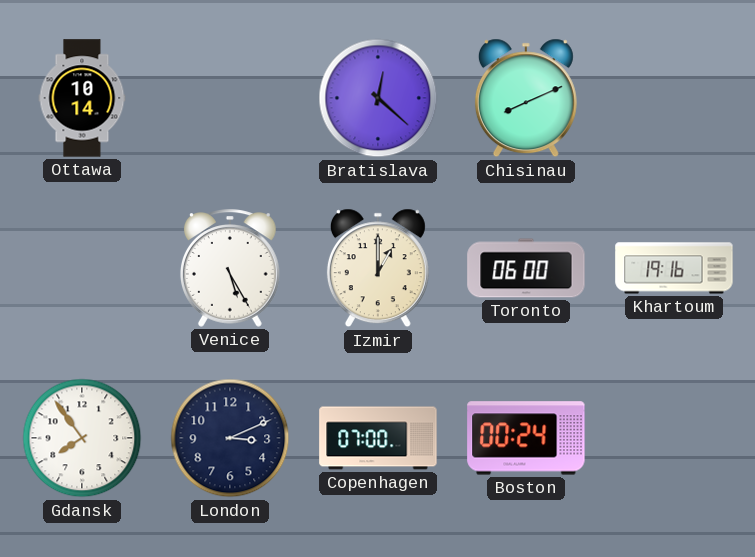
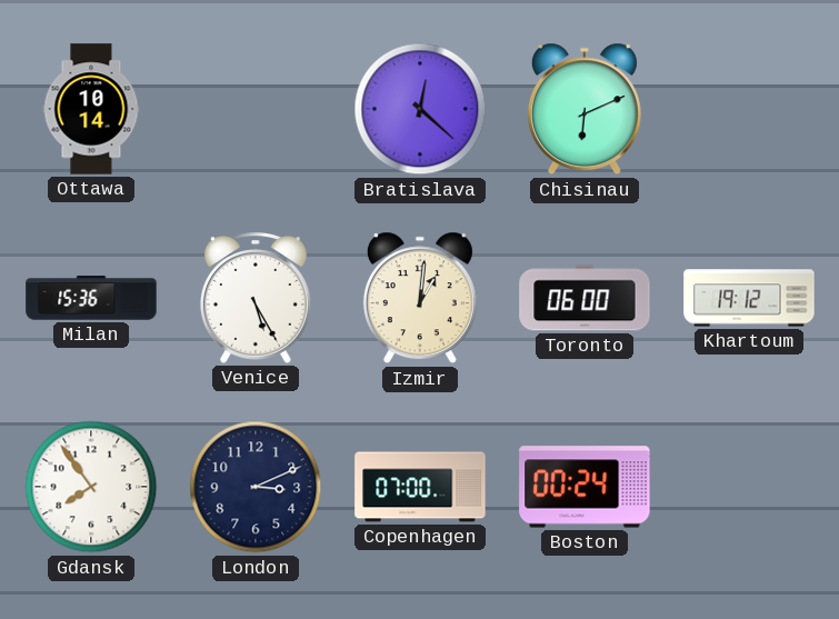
Chisinau: 8:11 -> 6:11 (585, 109)
Milan: none -> 15:36 (91, 298)
Izmir: 1:00 -> 1:01 (420, 298)
Khartoum: 19:16 -> 19:12 (749, 298)
